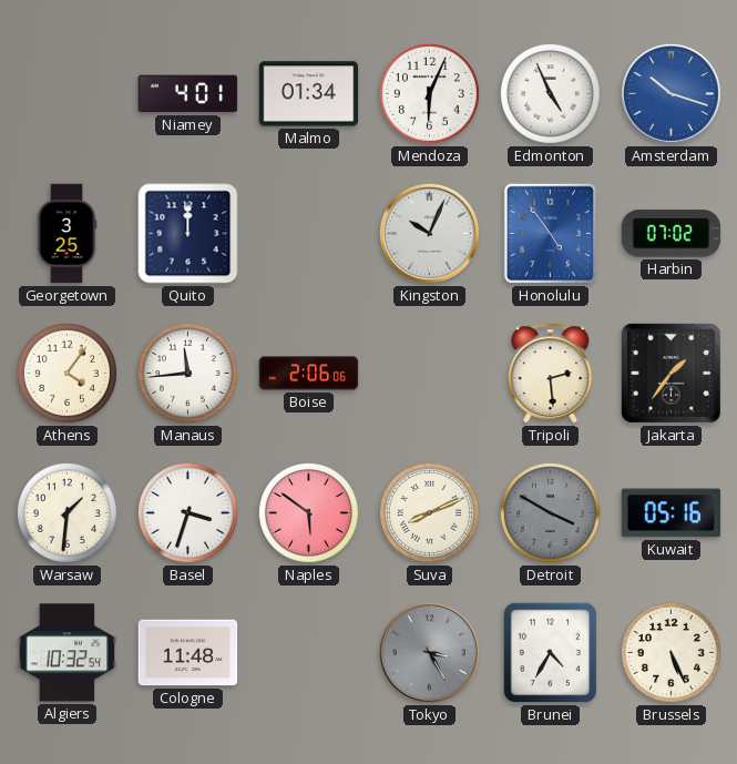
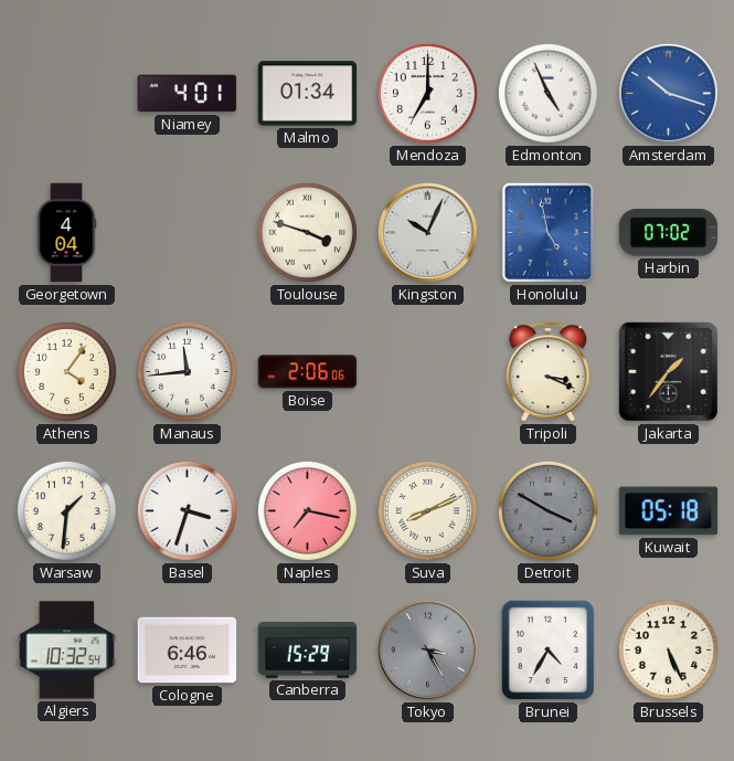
Mendoza: 6:04 -> 7:00 (427, 93)
Georgetown: 3:25 -> 4:04 (66, 233)
Quito: 12:00 -> none (188, 234)
Toulouse: none -> 3:48 (307, 232)
Honolulu: 4:54 -> 4:58 (547, 232)
Tripoli: 2:29 -> 3:19 (549, 372)
Naples: 5:51 -> 7:17 (307, 510)
Kuwait: 05:16 -> 05:18 (669, 511)
Cologne: 11:48 -> 6:46 (188, 651)
Canberra: none -> 15:29 (308, 649)
